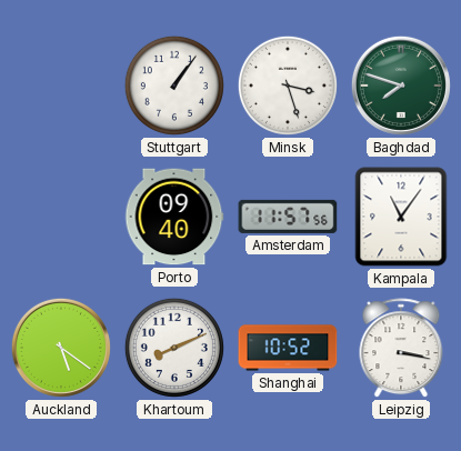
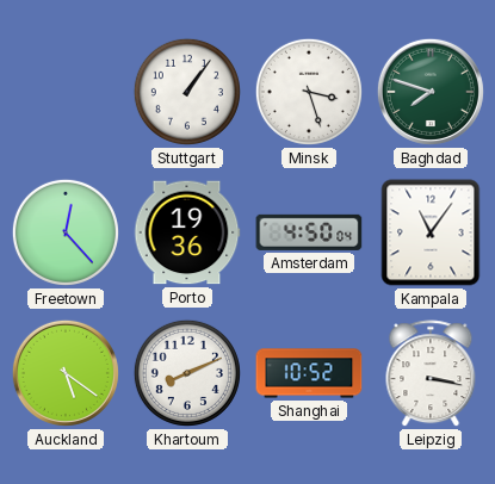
Freetown: none -> 12:23 (66, 232)
Porto: 09:40 -> 19:36 (187, 232)
Amsterdam: 11:57 -> 4:50 (309, 232)
